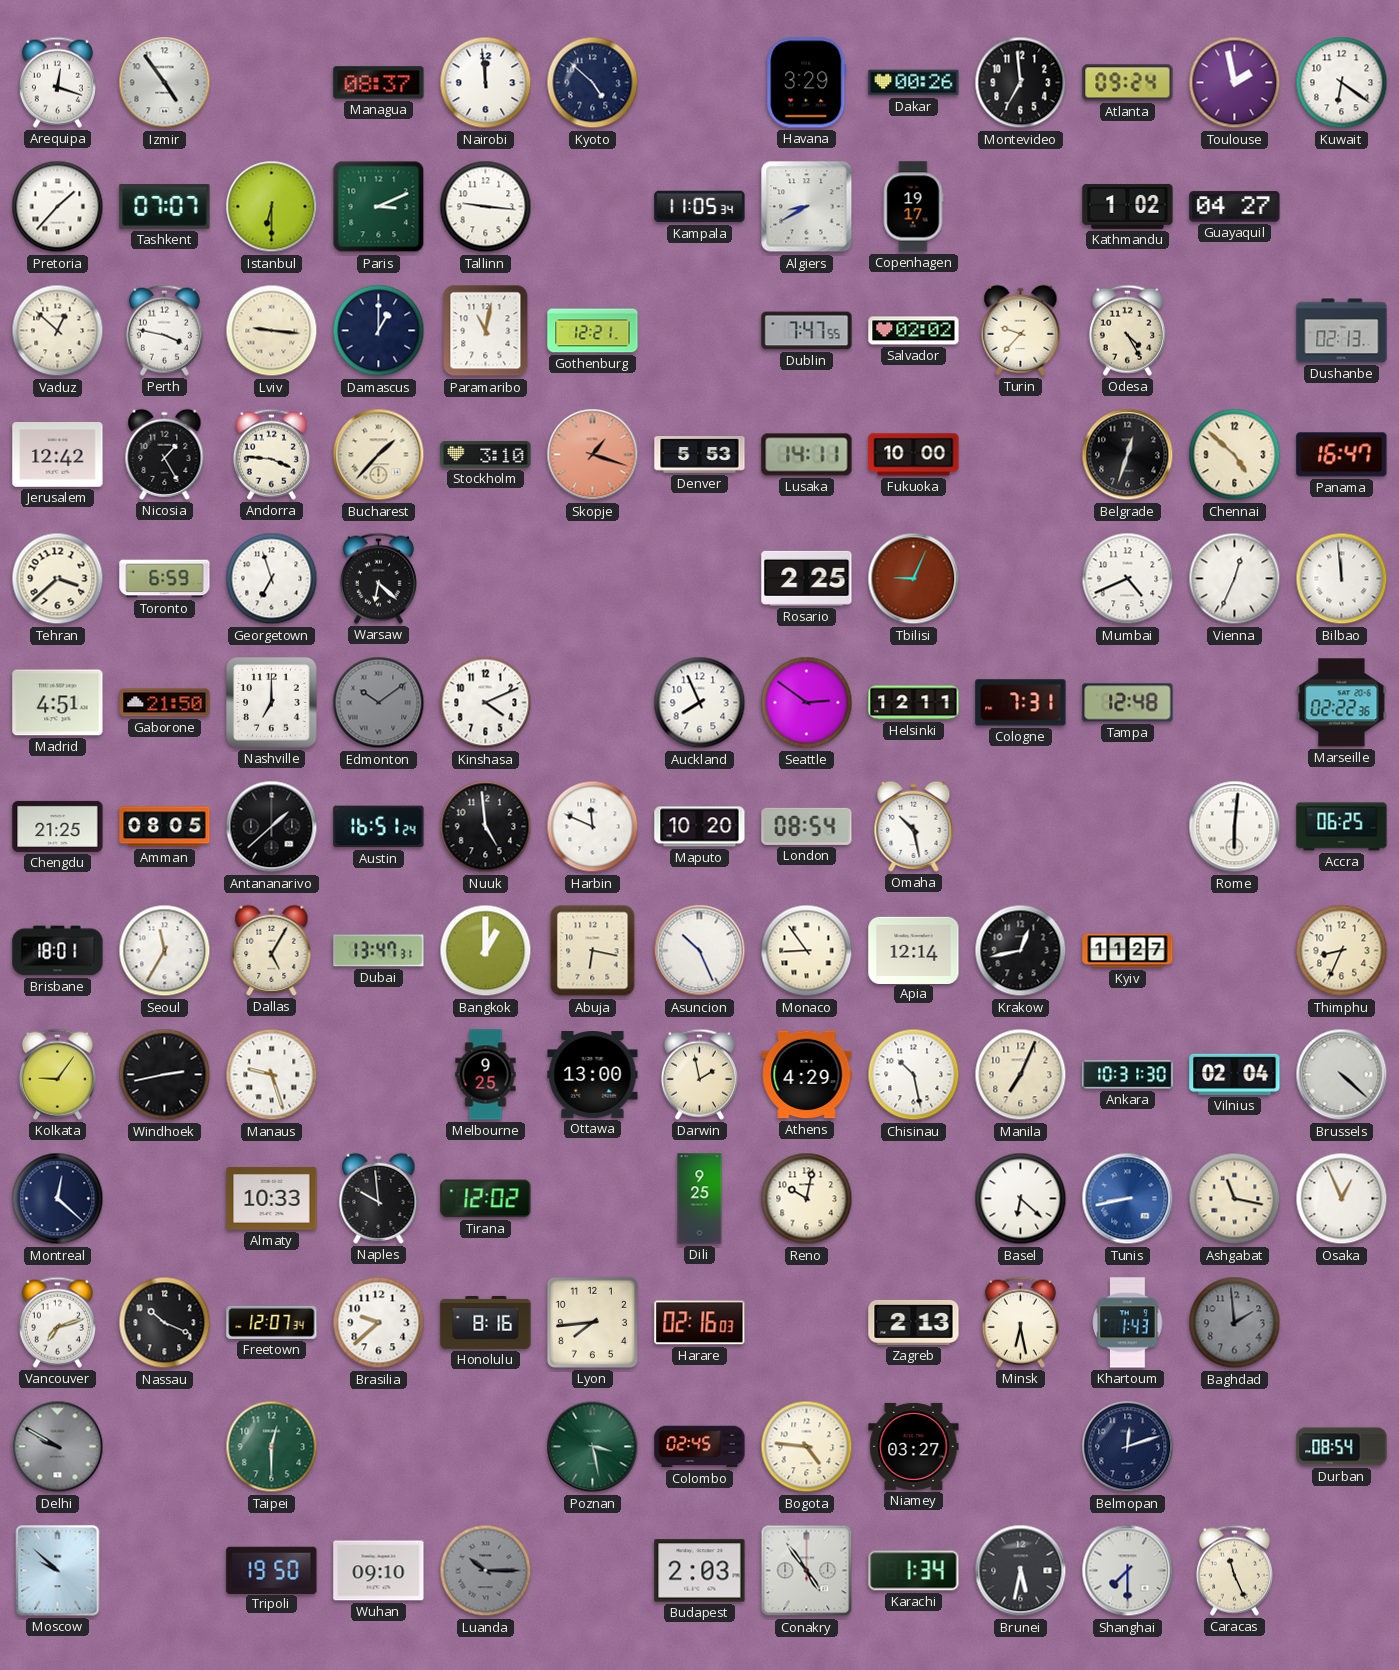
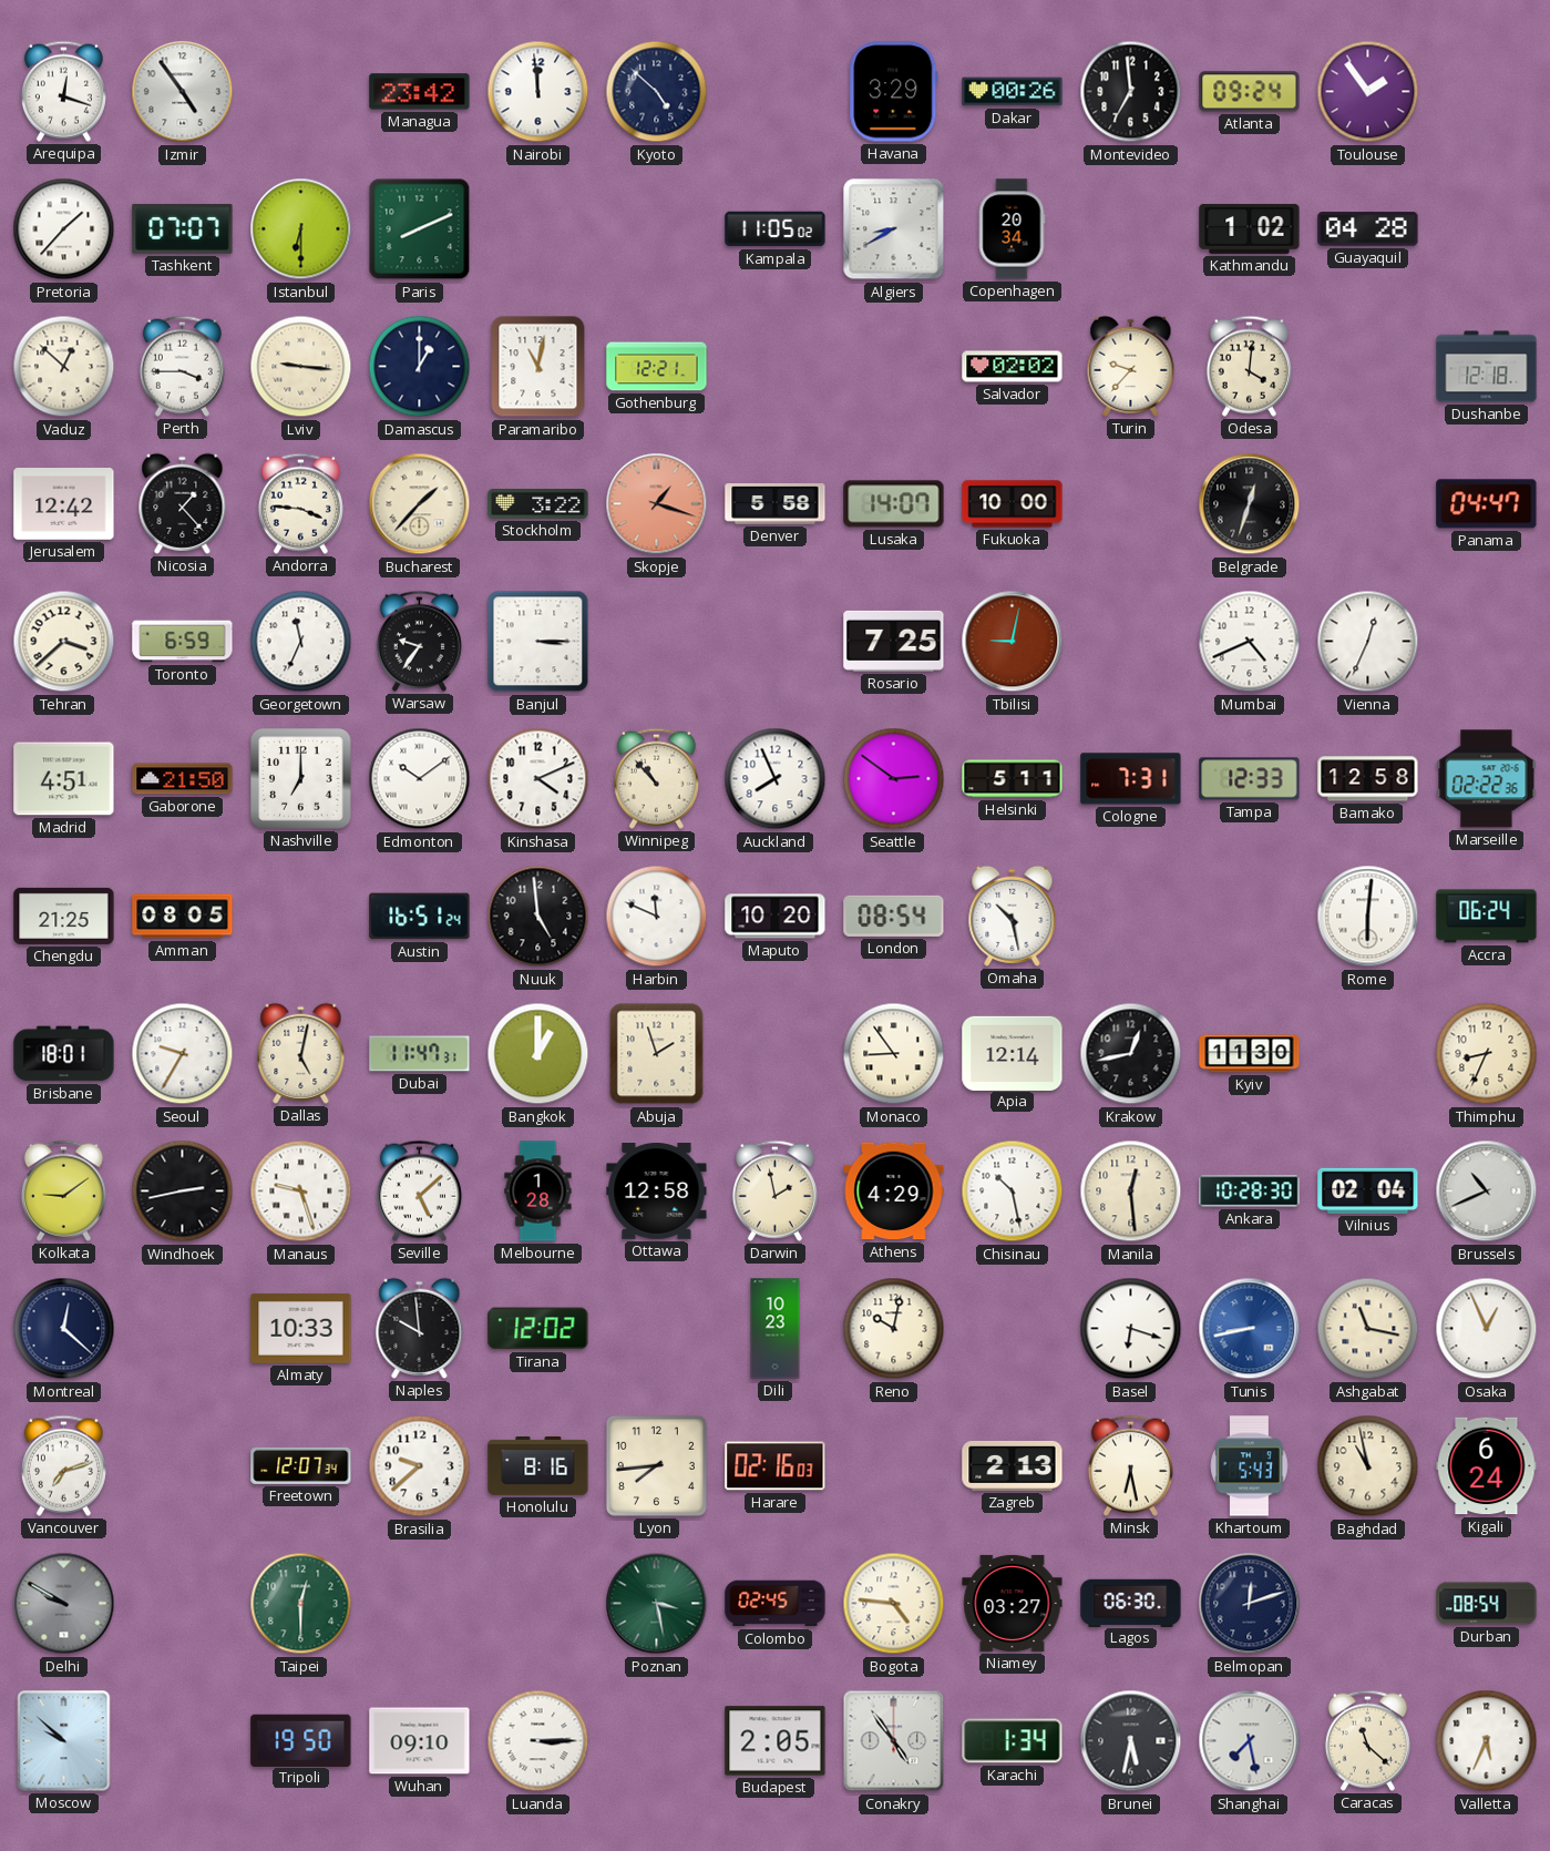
Managua: 08:37 -> 23:42 (420, 92)
Toulouse: 1:58 -> 1:54 (1368, 92)
Kuwait: 6:21 -> none (1342, 83)
Paris: 3:11 -> 8:11 (420, 229)
Tallinn: 9:16 -> none (486, 207)
Kampala: 11:05:34 -> 11:05:02 (776, 229)
Copenhagen: 19:17 -> 20:34 (1012, 229)
Guayaquil: 04:27 -> 04:28 (1368, 229)
Perth: 3:47 -> 3:45 (182, 366)
Dublin: 7:47 -> none (807, 331)
Odesa: 4:25 -> 4:01 (1249, 366)
Dushanbe: 02:13 -> 12:18 (1487, 367)
Nicosia: 1:25 -> 1:23 (183, 503)
Stockholm: 3:10 -> 3:22 (538, 503)
Denver: 5:53 -> 5:58 (776, 504)
Lusaka: 14:11 -> 14:07 (894, 504)
Chennai: 4:52 -> none (1235, 455)
Panama: 16:47 -> 04:47 (1487, 504)
Georgetown: 6:57 -> 11:34 (301, 642)
Warsaw: 6:22 -> 9:36 (419, 641)
Banjul: none -> 3:15 (538, 642)
Rosario: 2:25 -> 7:25 (894, 641)
Tbilisi: 9:04 -> 9:02 (1013, 642)
Bilbao: 11:59 -> none (1342, 579)
Edmonton dial: grey -> white (420, 779)
Winnipeg: none -> 10:53 (656, 778)
Helsinki: 12:11 -> 5:11 (1013, 779)
Tampa: 12:48 -> 12:33 (1250, 779)
Bamako: none -> 12:58 (1368, 779)
Antananarivo: 1:38 -> none (272, 827)
Accra: 06:25 -> 06:24 (1487, 917)
Seoul: 11:35 -> 9:35 (183, 1054)
Dallas: 5:05 -> 5:02 (301, 1053)
Dubai: 13:47 -> 11:47 (420, 1054)
Abuja: 6:17 -> 1:57 (657, 1054)
Asuncion: 10:26 -> none (700, 951)
Kyiv: 11:27 -> 11:30 (1250, 1054)
Kolkata: 9:06 -> 9:09 (63, 1190)
Seville: none -> 5:08 (419, 1190)
Melbourne: 9:25 -> 1:28 (538, 1192)
Ottawa: 13:00 -> 12:58 (657, 1192)
Manila: 7:04 -> 12:29 (1131, 1192)
Ankara: 10:31 -> 10:28 (1250, 1192)
Brussels: 4:22 -> 10:41 (1487, 1192)
Dili: 9:25 -> 10:23 (776, 1329)
Basel: 6:22 -> 6:18 (1131, 1329)
Nassau: 10:19 -> none (165, 1323)
Khartoum: 1:43 -> 5:43 (1250, 1466)
Baghdad: 1:59 -> 10:58 (1368, 1466)
Baghdad dial: grey -> cream (1368, 1466)
Kigali: none -> 6:24 (1487, 1466)
Lagos: none -> 06:30 (1131, 1603)
Luanda: 10:15 -> 3:15 (538, 1741)
Luanda dial: grey -> white (538, 1741)
Budapest: 2:03 -> 2:05 (776, 1741)
Shanghai: 7:30 -> 7:28 (1250, 1741)
Caracas: 11:26 -> 11:22 (1367, 1740)
Valletta: none -> 5:34 (1487, 1741)
